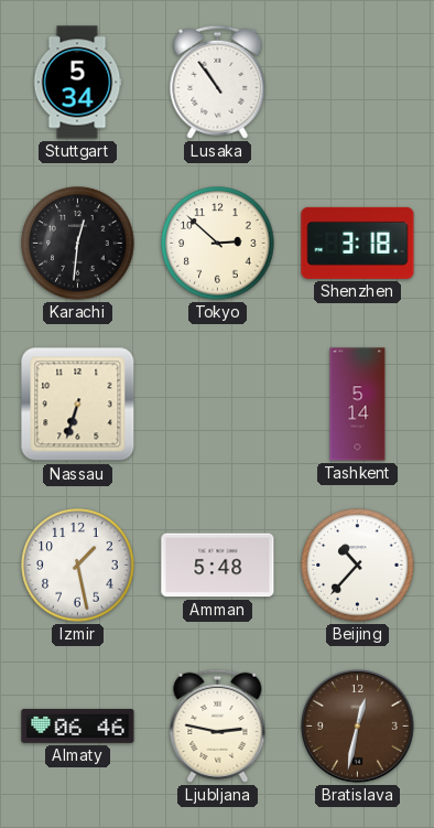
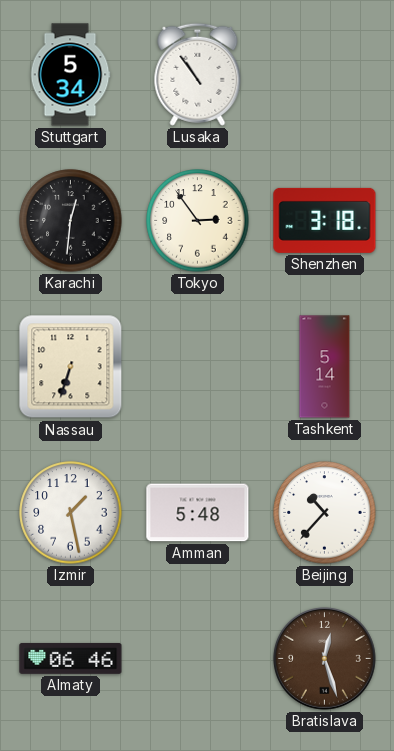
Tokyo: 2:52 -> 2:54 (198, 221)
Ljubljana: 2:47 -> none (218, 725)
Bratislava: 12:32 -> 12:27 (324, 658)
